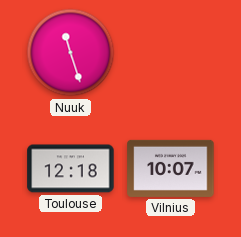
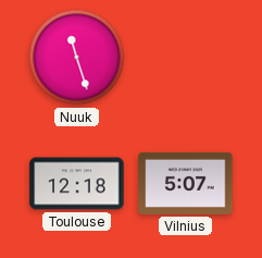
Vilnius: 10:07 -> 5:07 (186, 183)
